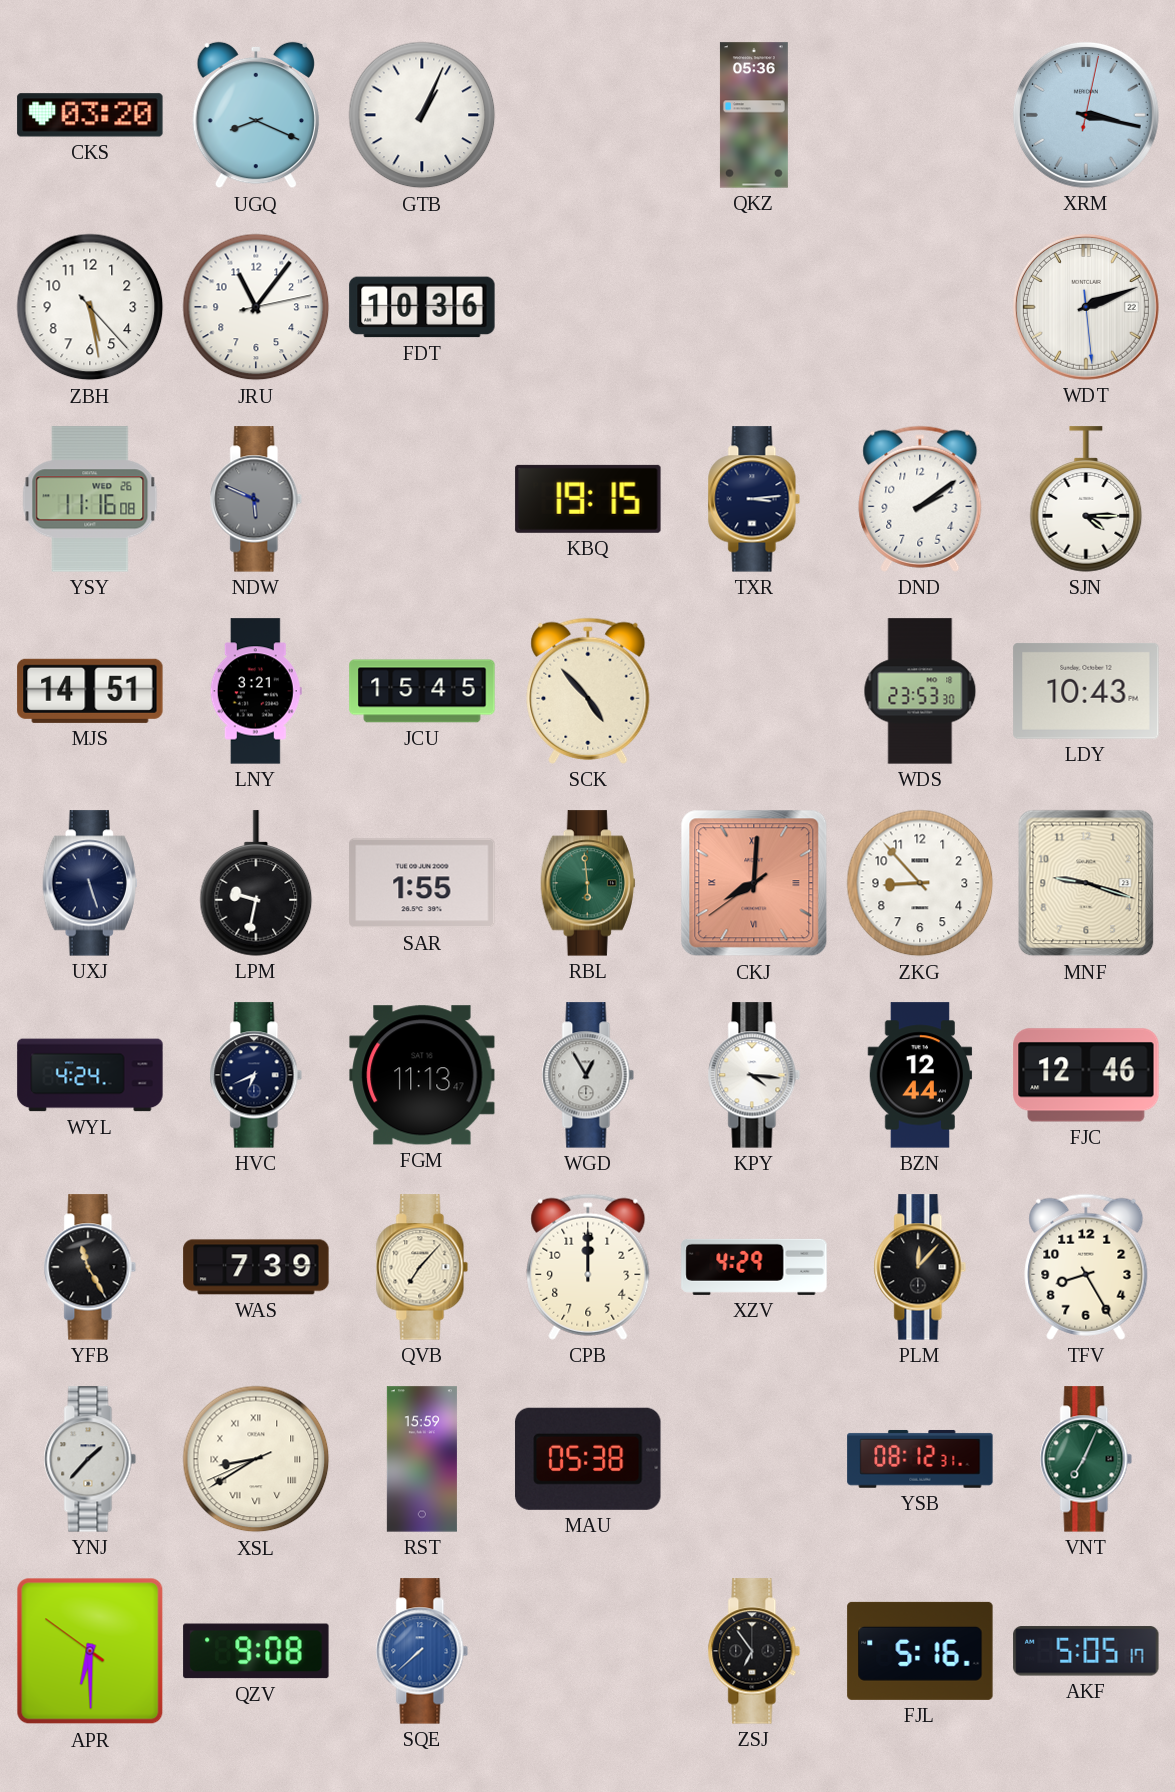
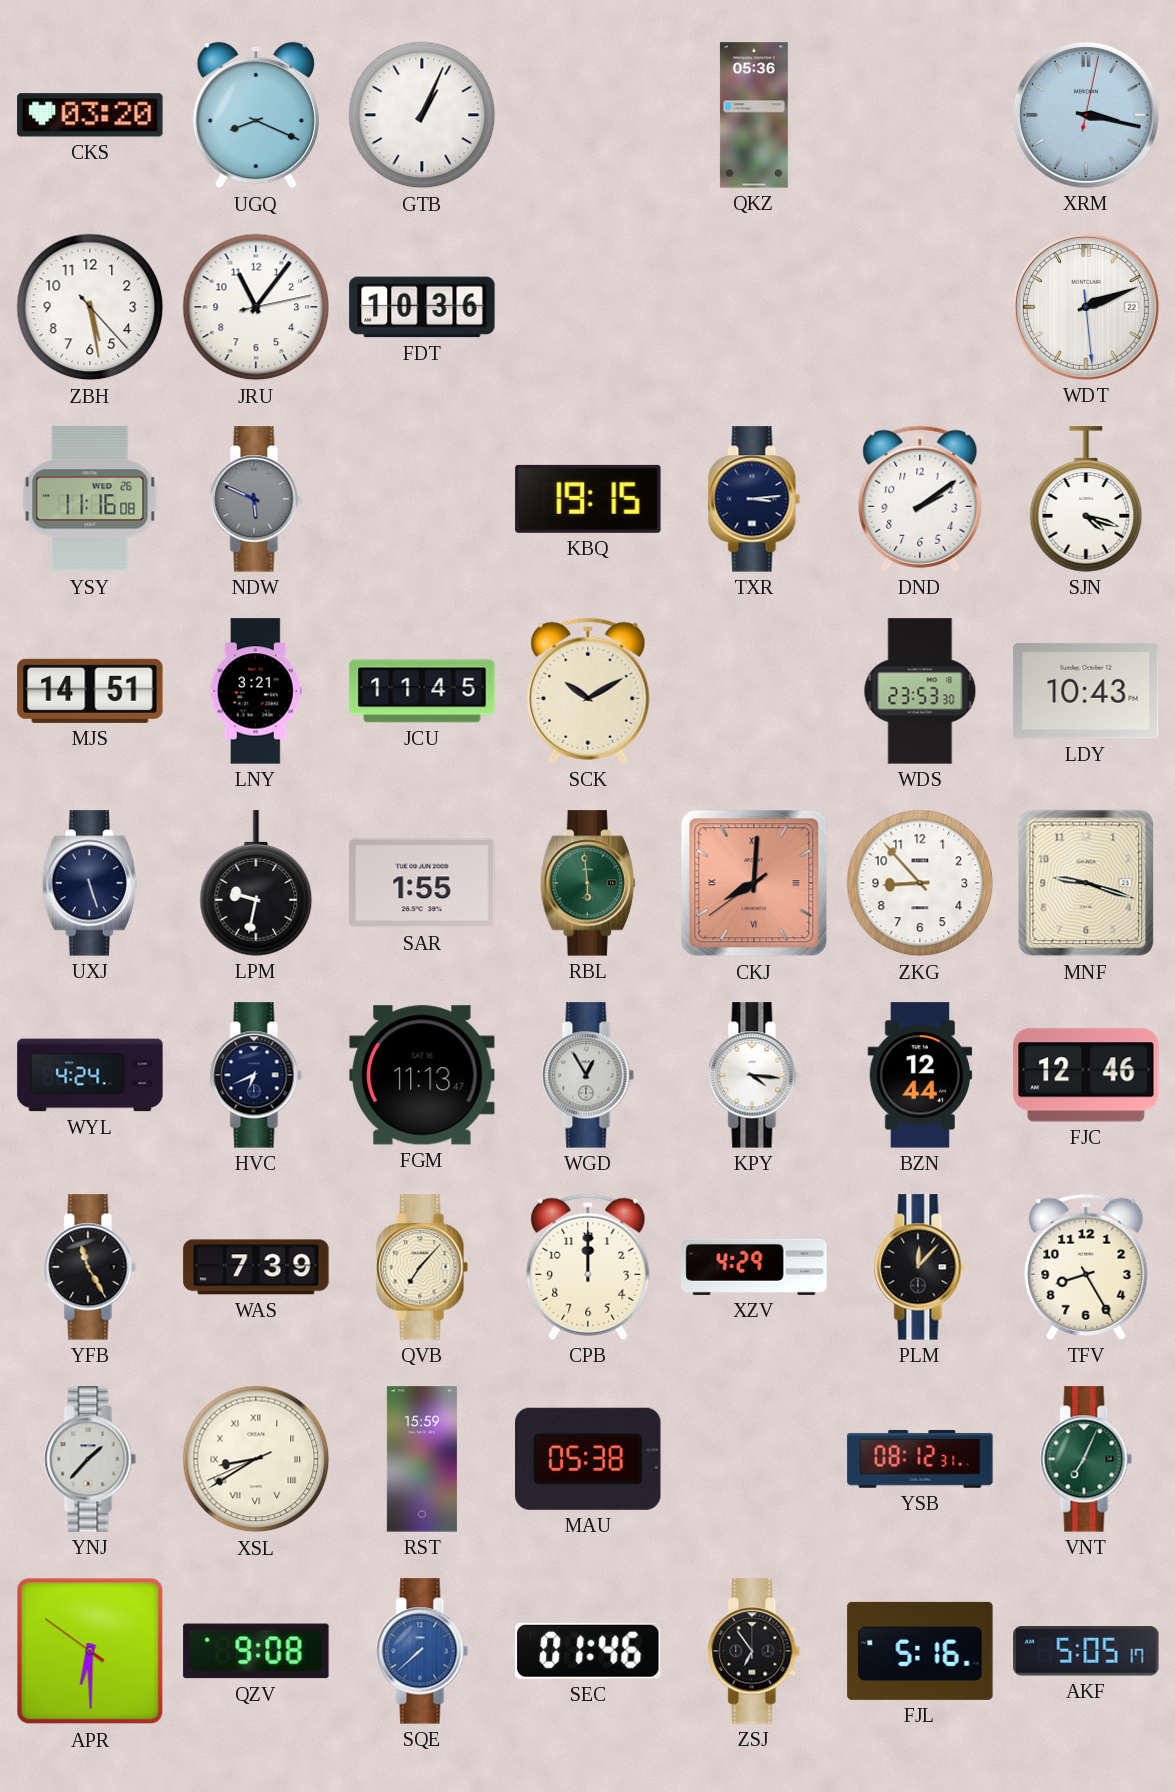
SJN: 4:15 -> 4:18 (1086, 499)
JCU: 15:45 -> 11:45 (422, 691)
SCK: 4:53 -> 10:10 (588, 691)
SEC: none -> 01:46 (589, 1651)
